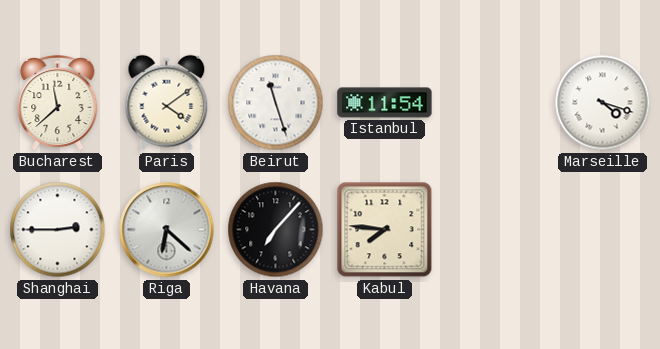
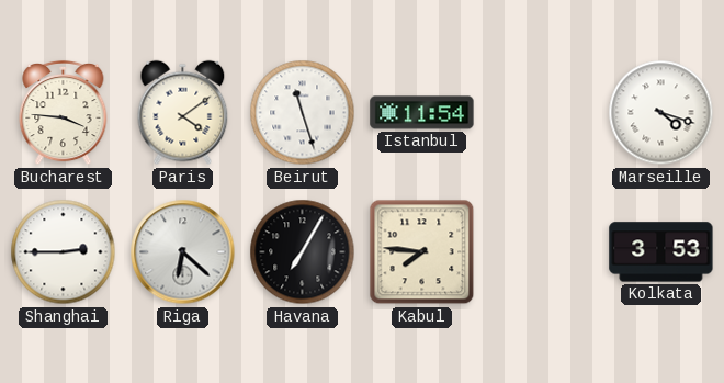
Bucharest: 11:38 -> 3:46 (64, 113)
Havana: 7:07 -> 7:05 (303, 252)
Kolkata: none -> 3:53 (661, 252)
